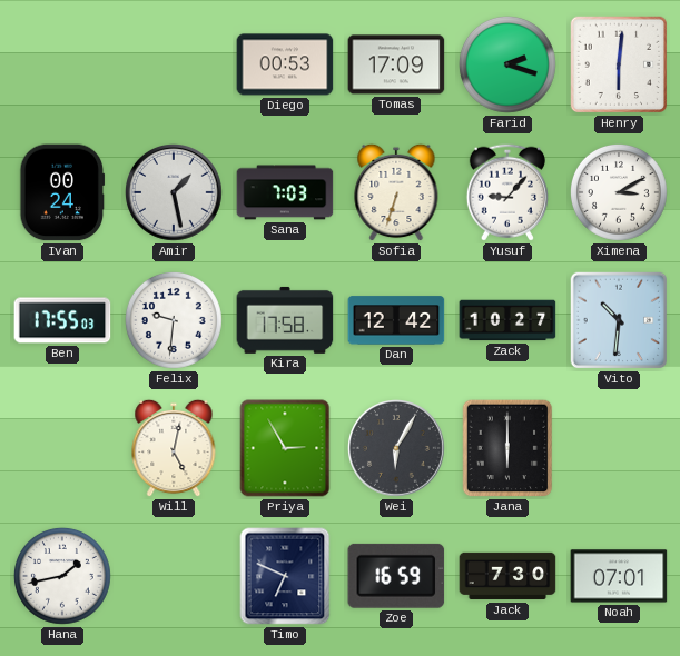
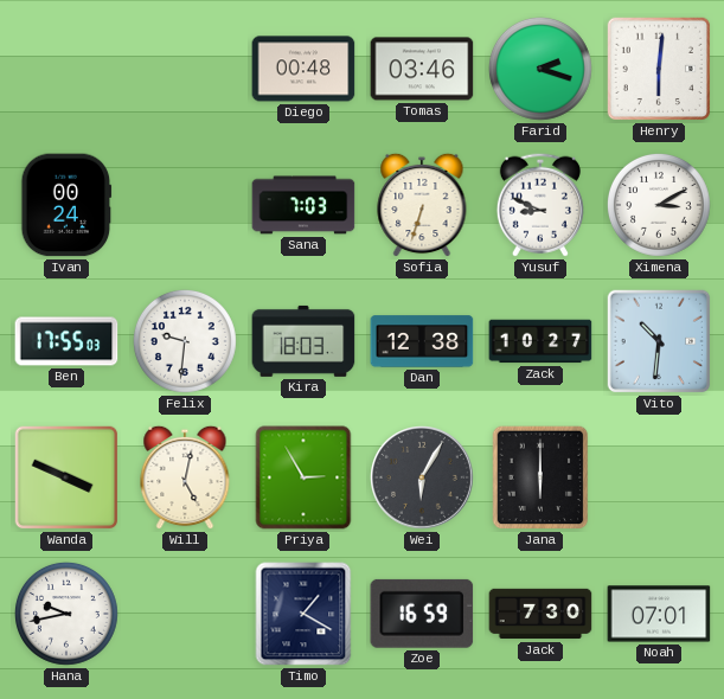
Diego: 00:53 -> 00:48 (303, 69)
Tomas: 17:09 -> 03:46 (422, 69)
Amir: 1:28 -> none (175, 193)
Yusuf: 9:07 -> 8:49 (540, 205)
Kira: 17:58 -> 18:03 (303, 341)
Dan: 12:42 -> 12:38 (422, 341)
Wanda: none -> 3:49 (66, 477)
Hana: 1:43 -> 9:43 (66, 614)
Timo: 6:49 -> 1:20 (303, 614)
